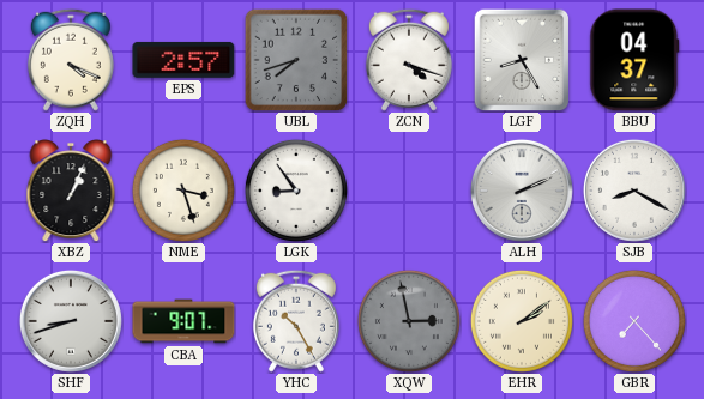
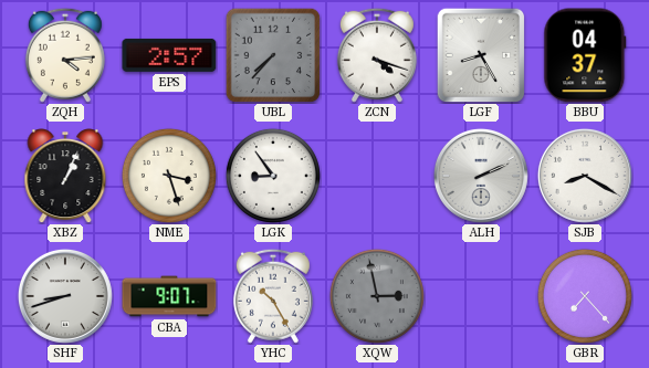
ZQH: 4:19 -> 4:14 (65, 55)
UBL: 7:42 -> 7:37 (273, 55)
EHR: 2:09 -> none (522, 321)
